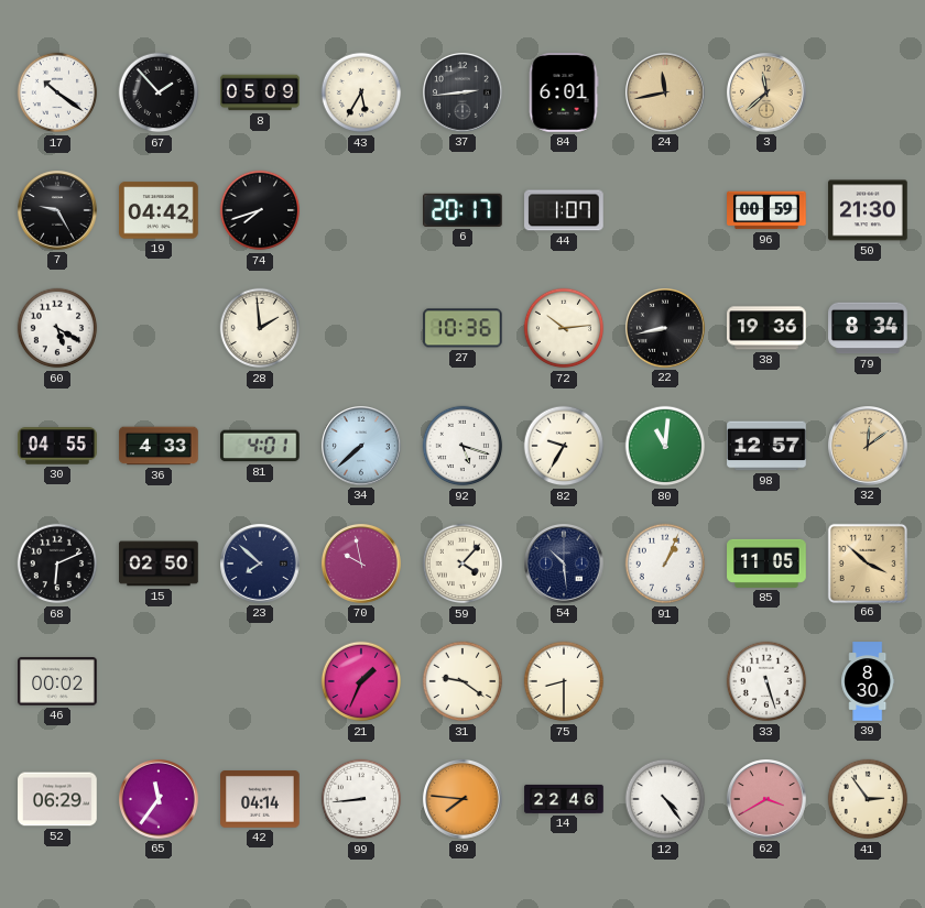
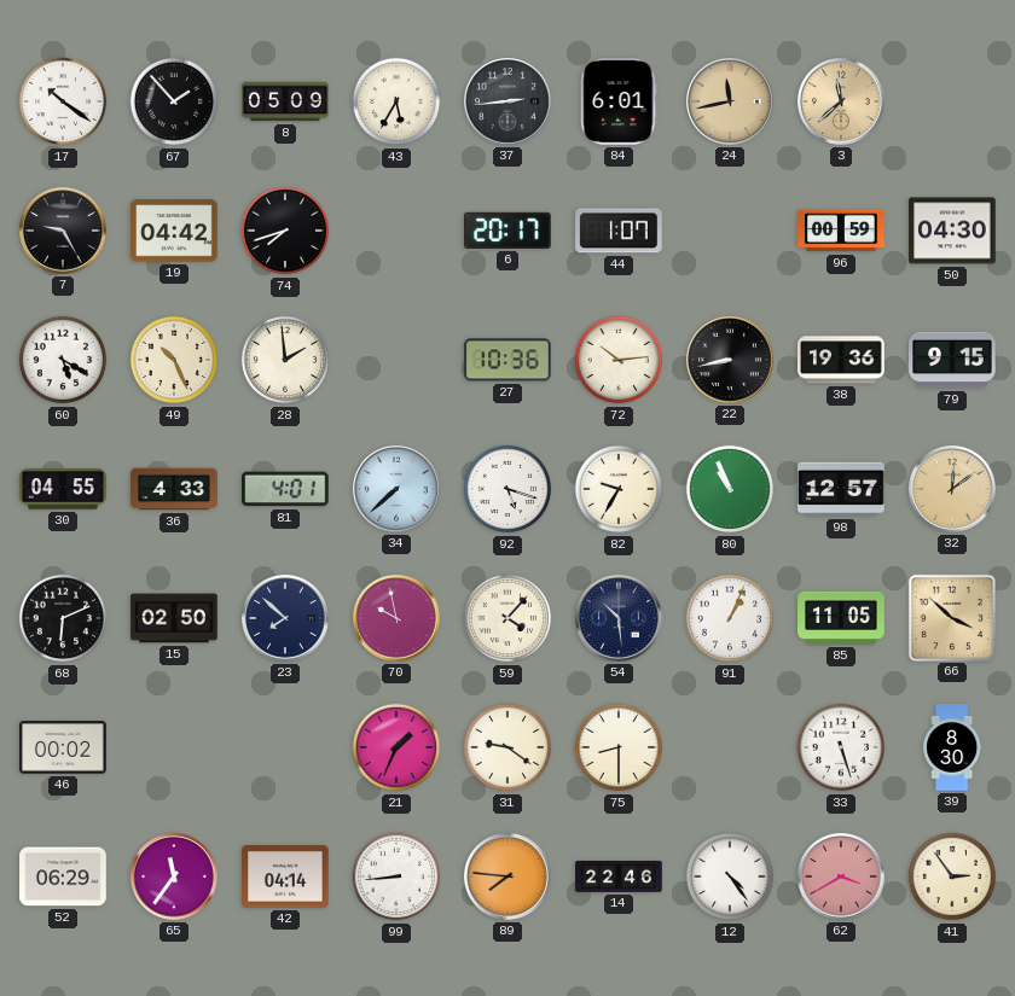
50: 21:30 -> 04:30 (952, 231)
49: none -> 10:26 (174, 360)
79: 8:34 -> 9:15 (952, 360)
80: 11:01 -> 10:56 (730, 489)
